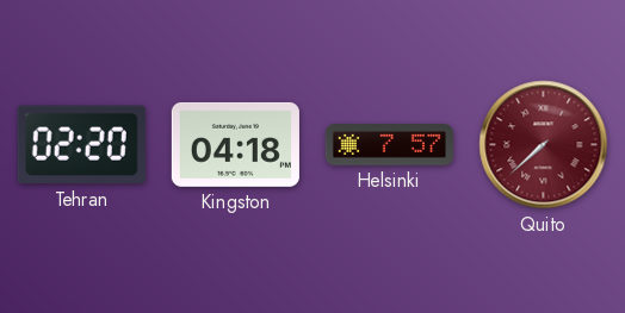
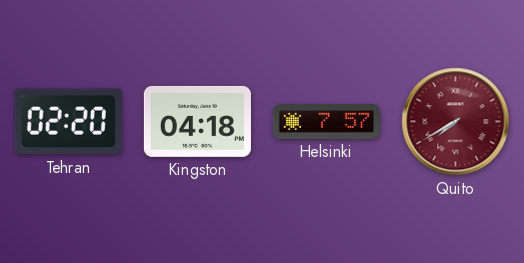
Quito: 7:38 -> 7:40 (456, 122)
